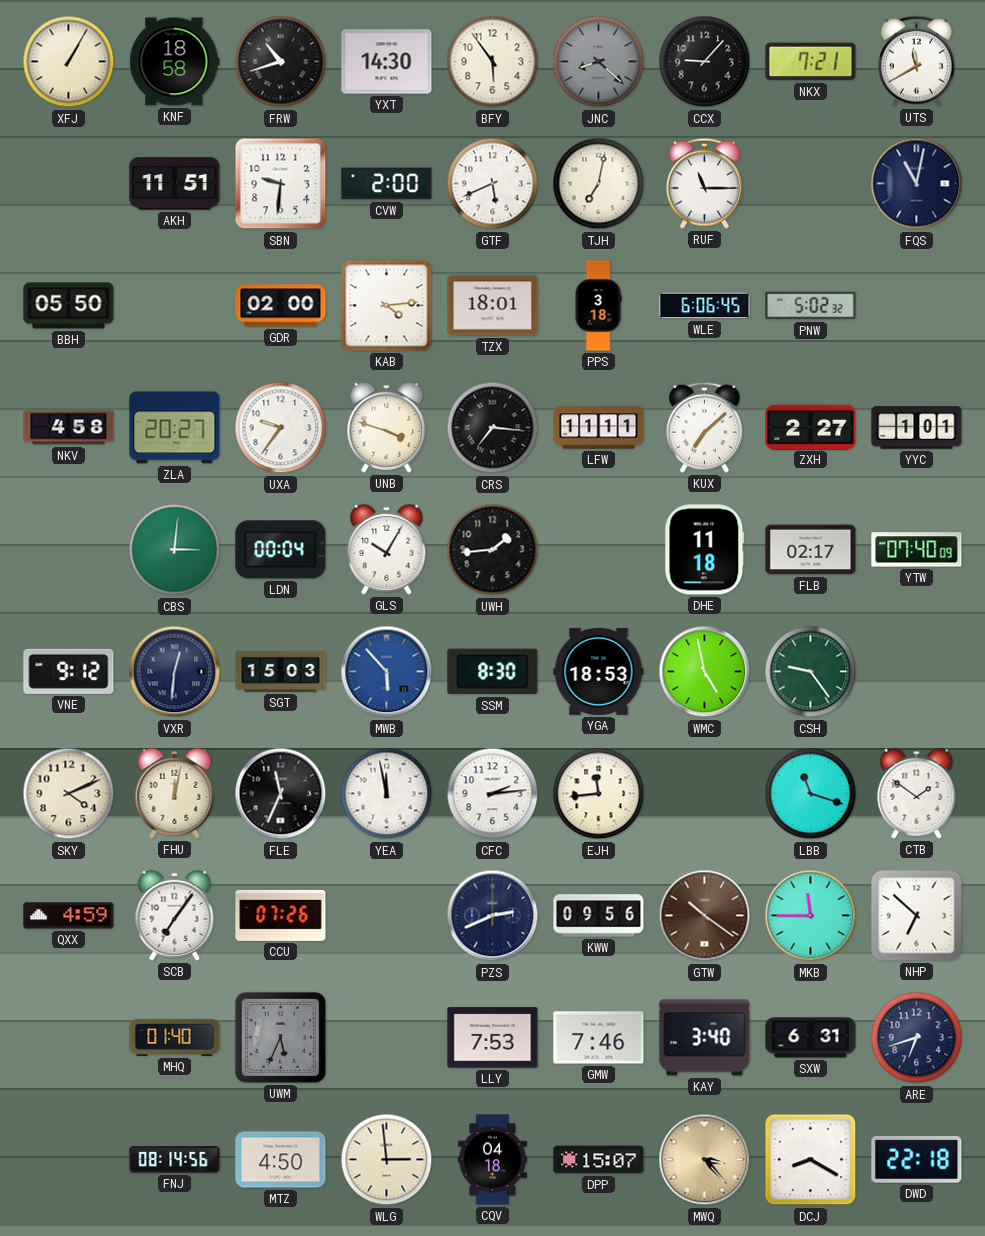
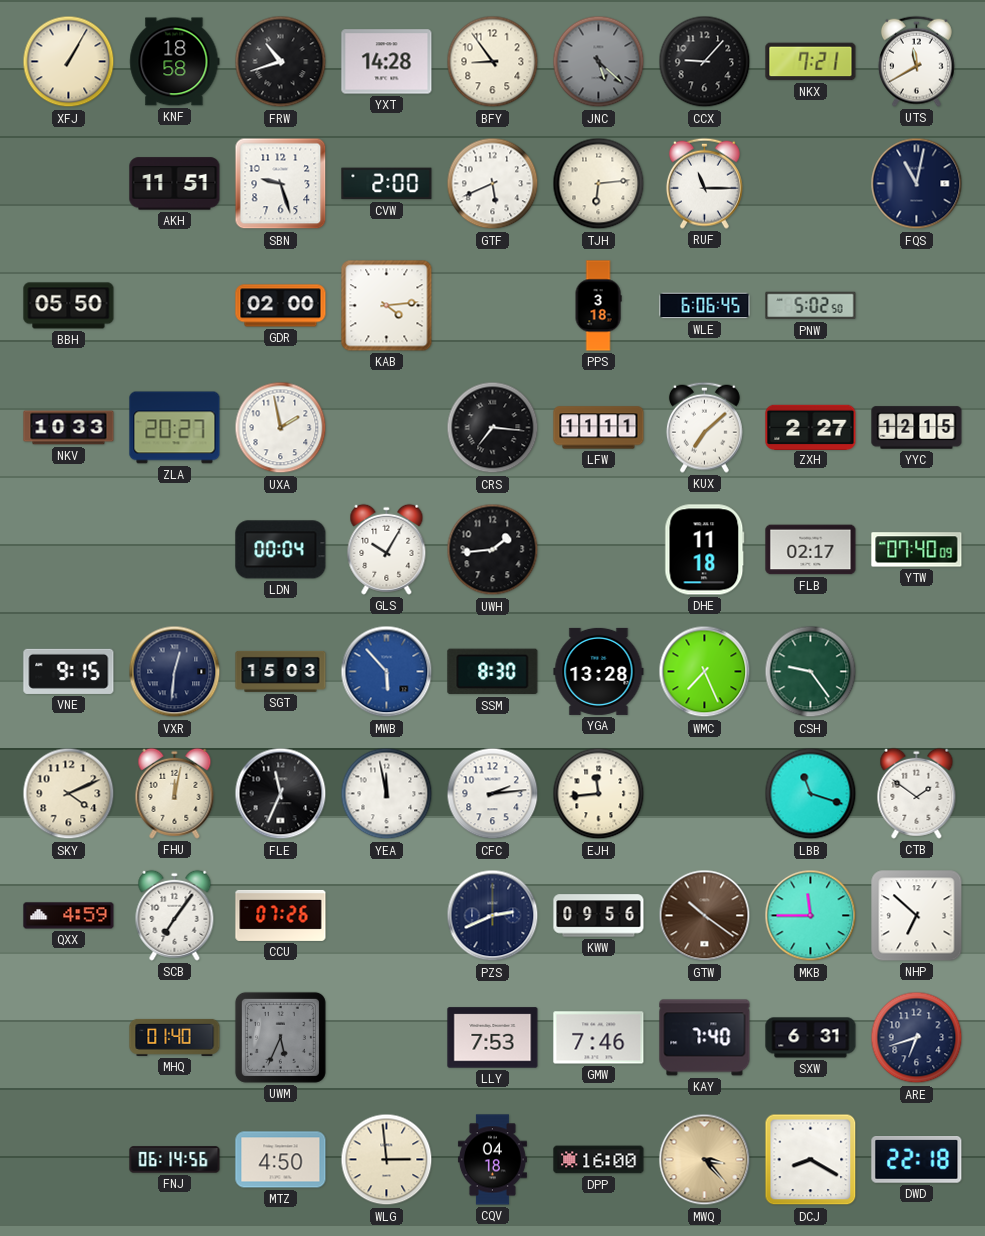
YXT: 14:30 -> 14:28 (387, 62)
BFY: 5:54 -> 8:54 (493, 62)
JNC: 8:22 -> 5:22 (599, 62)
SBN: 9:31 -> 9:27 (281, 184)
TJH: 7:02 -> 6:14 (599, 184)
TZX: 18:01 -> none (493, 306)
PNW: 5:02:32 -> 5:02:50 (811, 306)
NKV: 4:58 -> 10:33 (69, 428)
UXA: 9:36 -> 1:58 (281, 428)
UNB: 3:48 -> none (387, 427)
YYC: 1:01 -> 12:15 (917, 428)
CBS: 3:01 -> none (175, 550)
VNE: 9:12 -> 9:15 (69, 671)
YGA: 18:53 -> 13:28 (599, 671)
WMC: 4:58 -> 7:26 (705, 672)
KAY: 3:40 -> 7:40 (705, 1038)
FNJ: 08:14 -> 06:14 (175, 1160)
DPP: 15:07 -> 16:00 (599, 1160)
